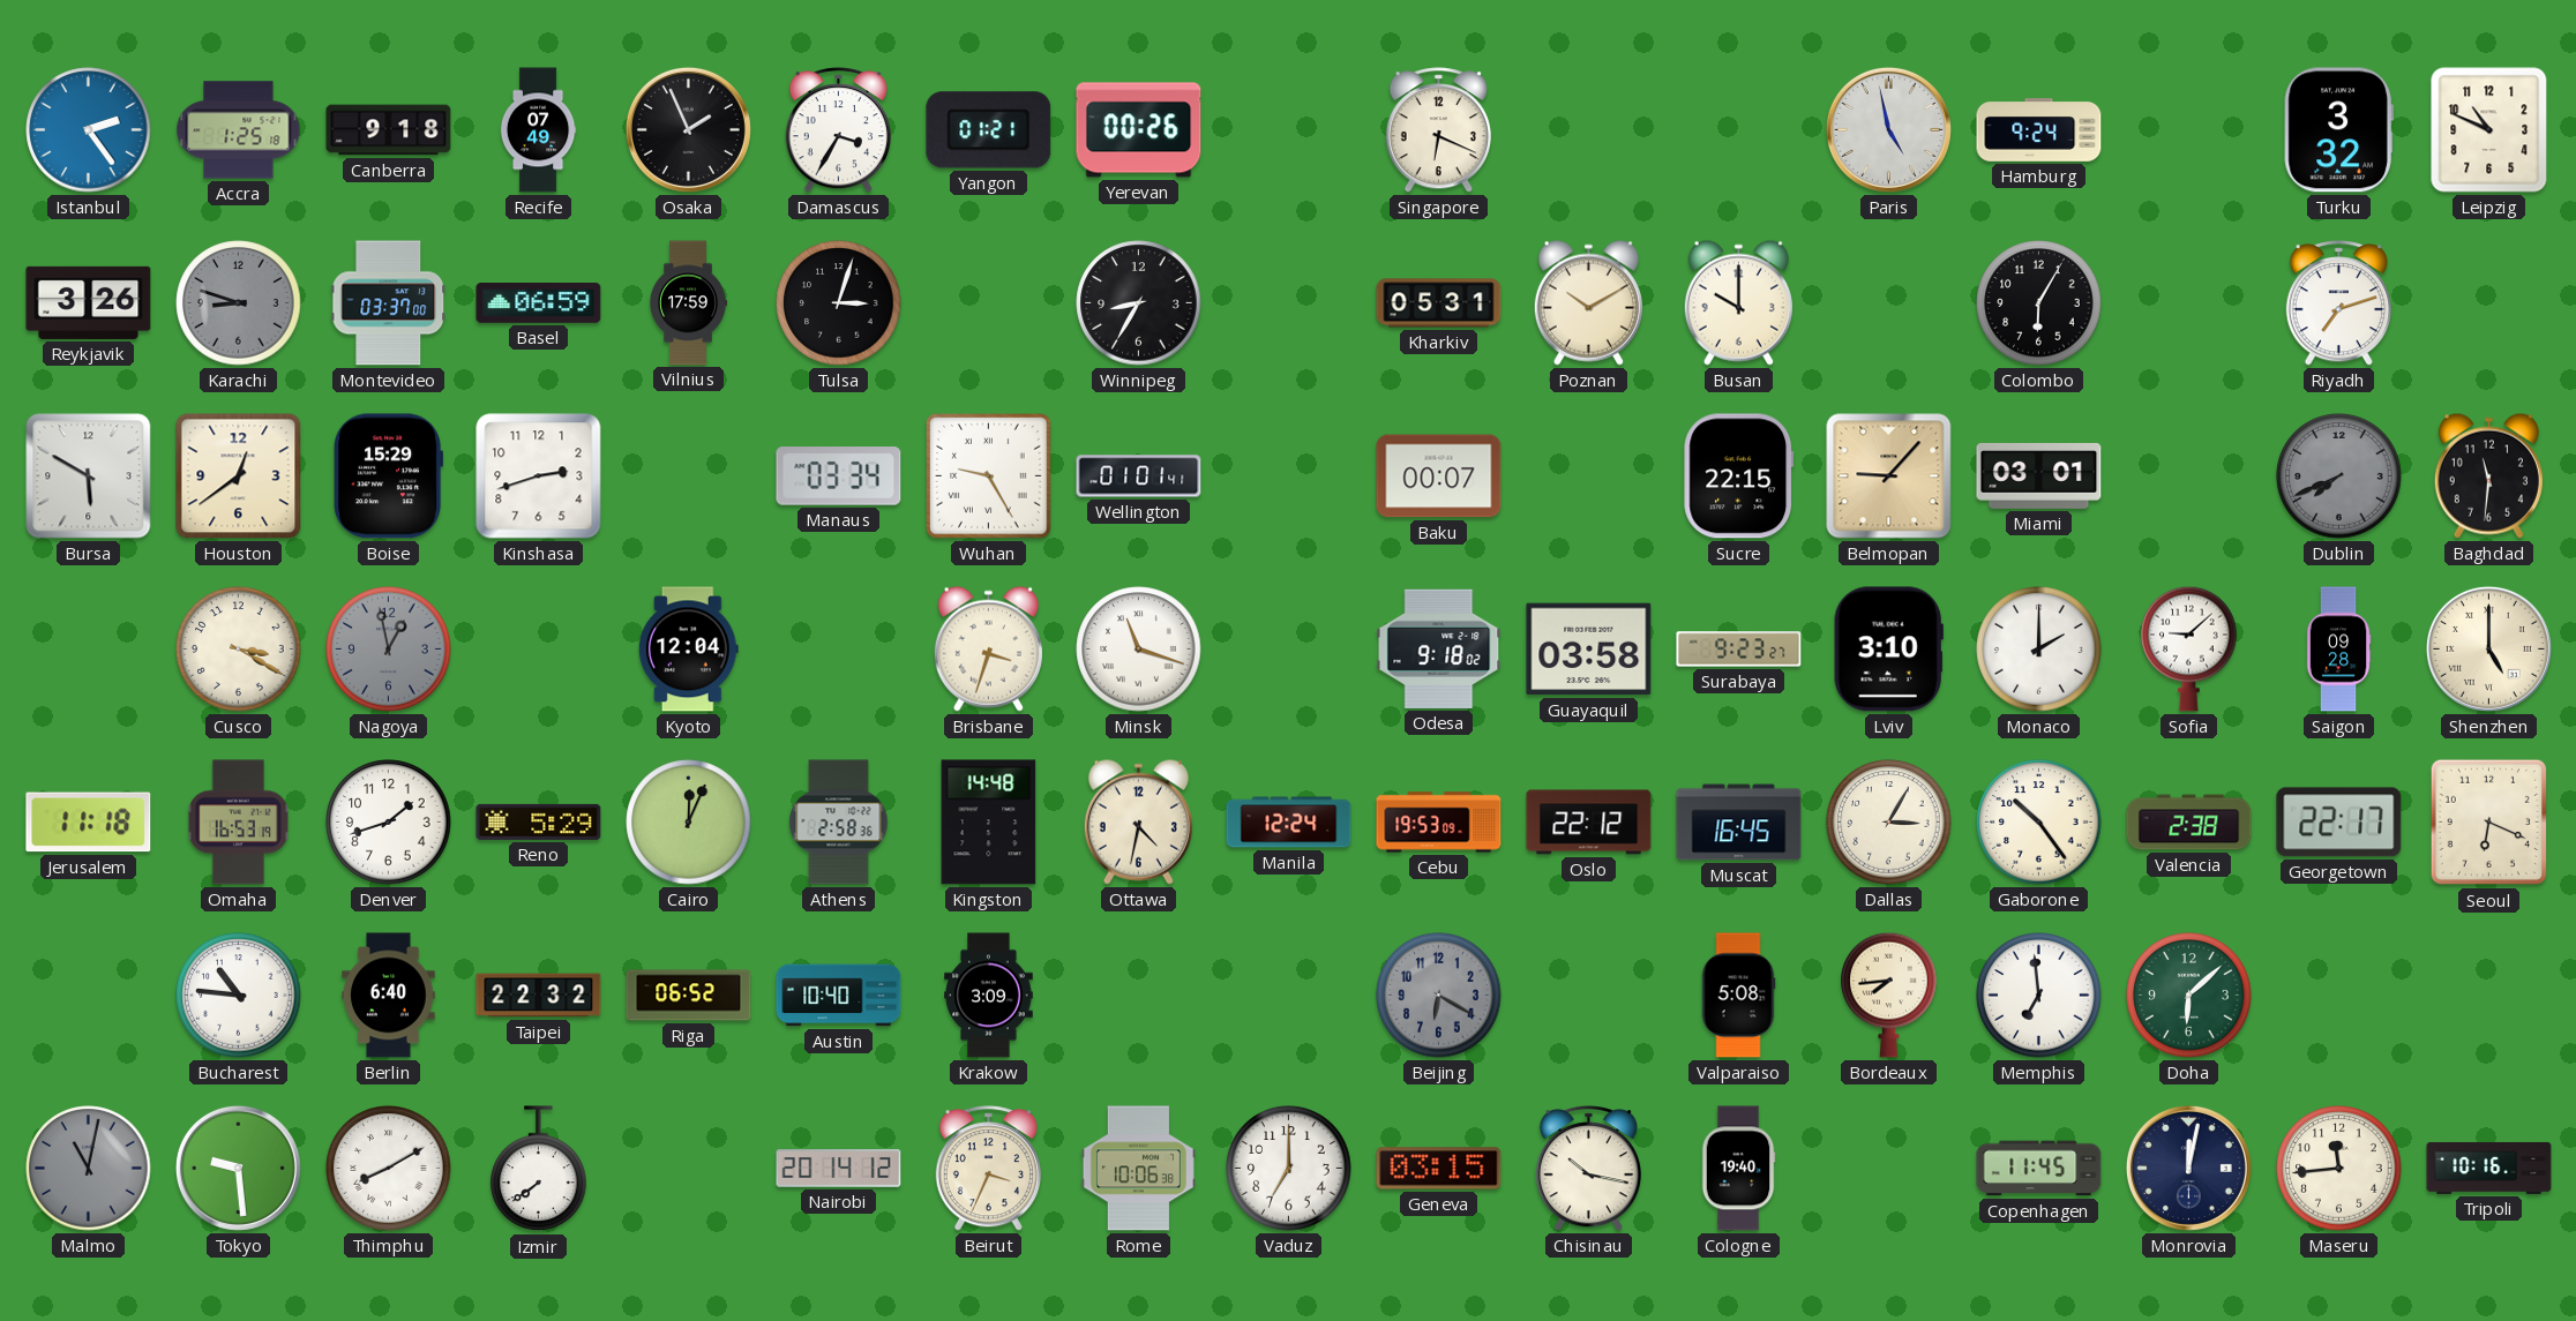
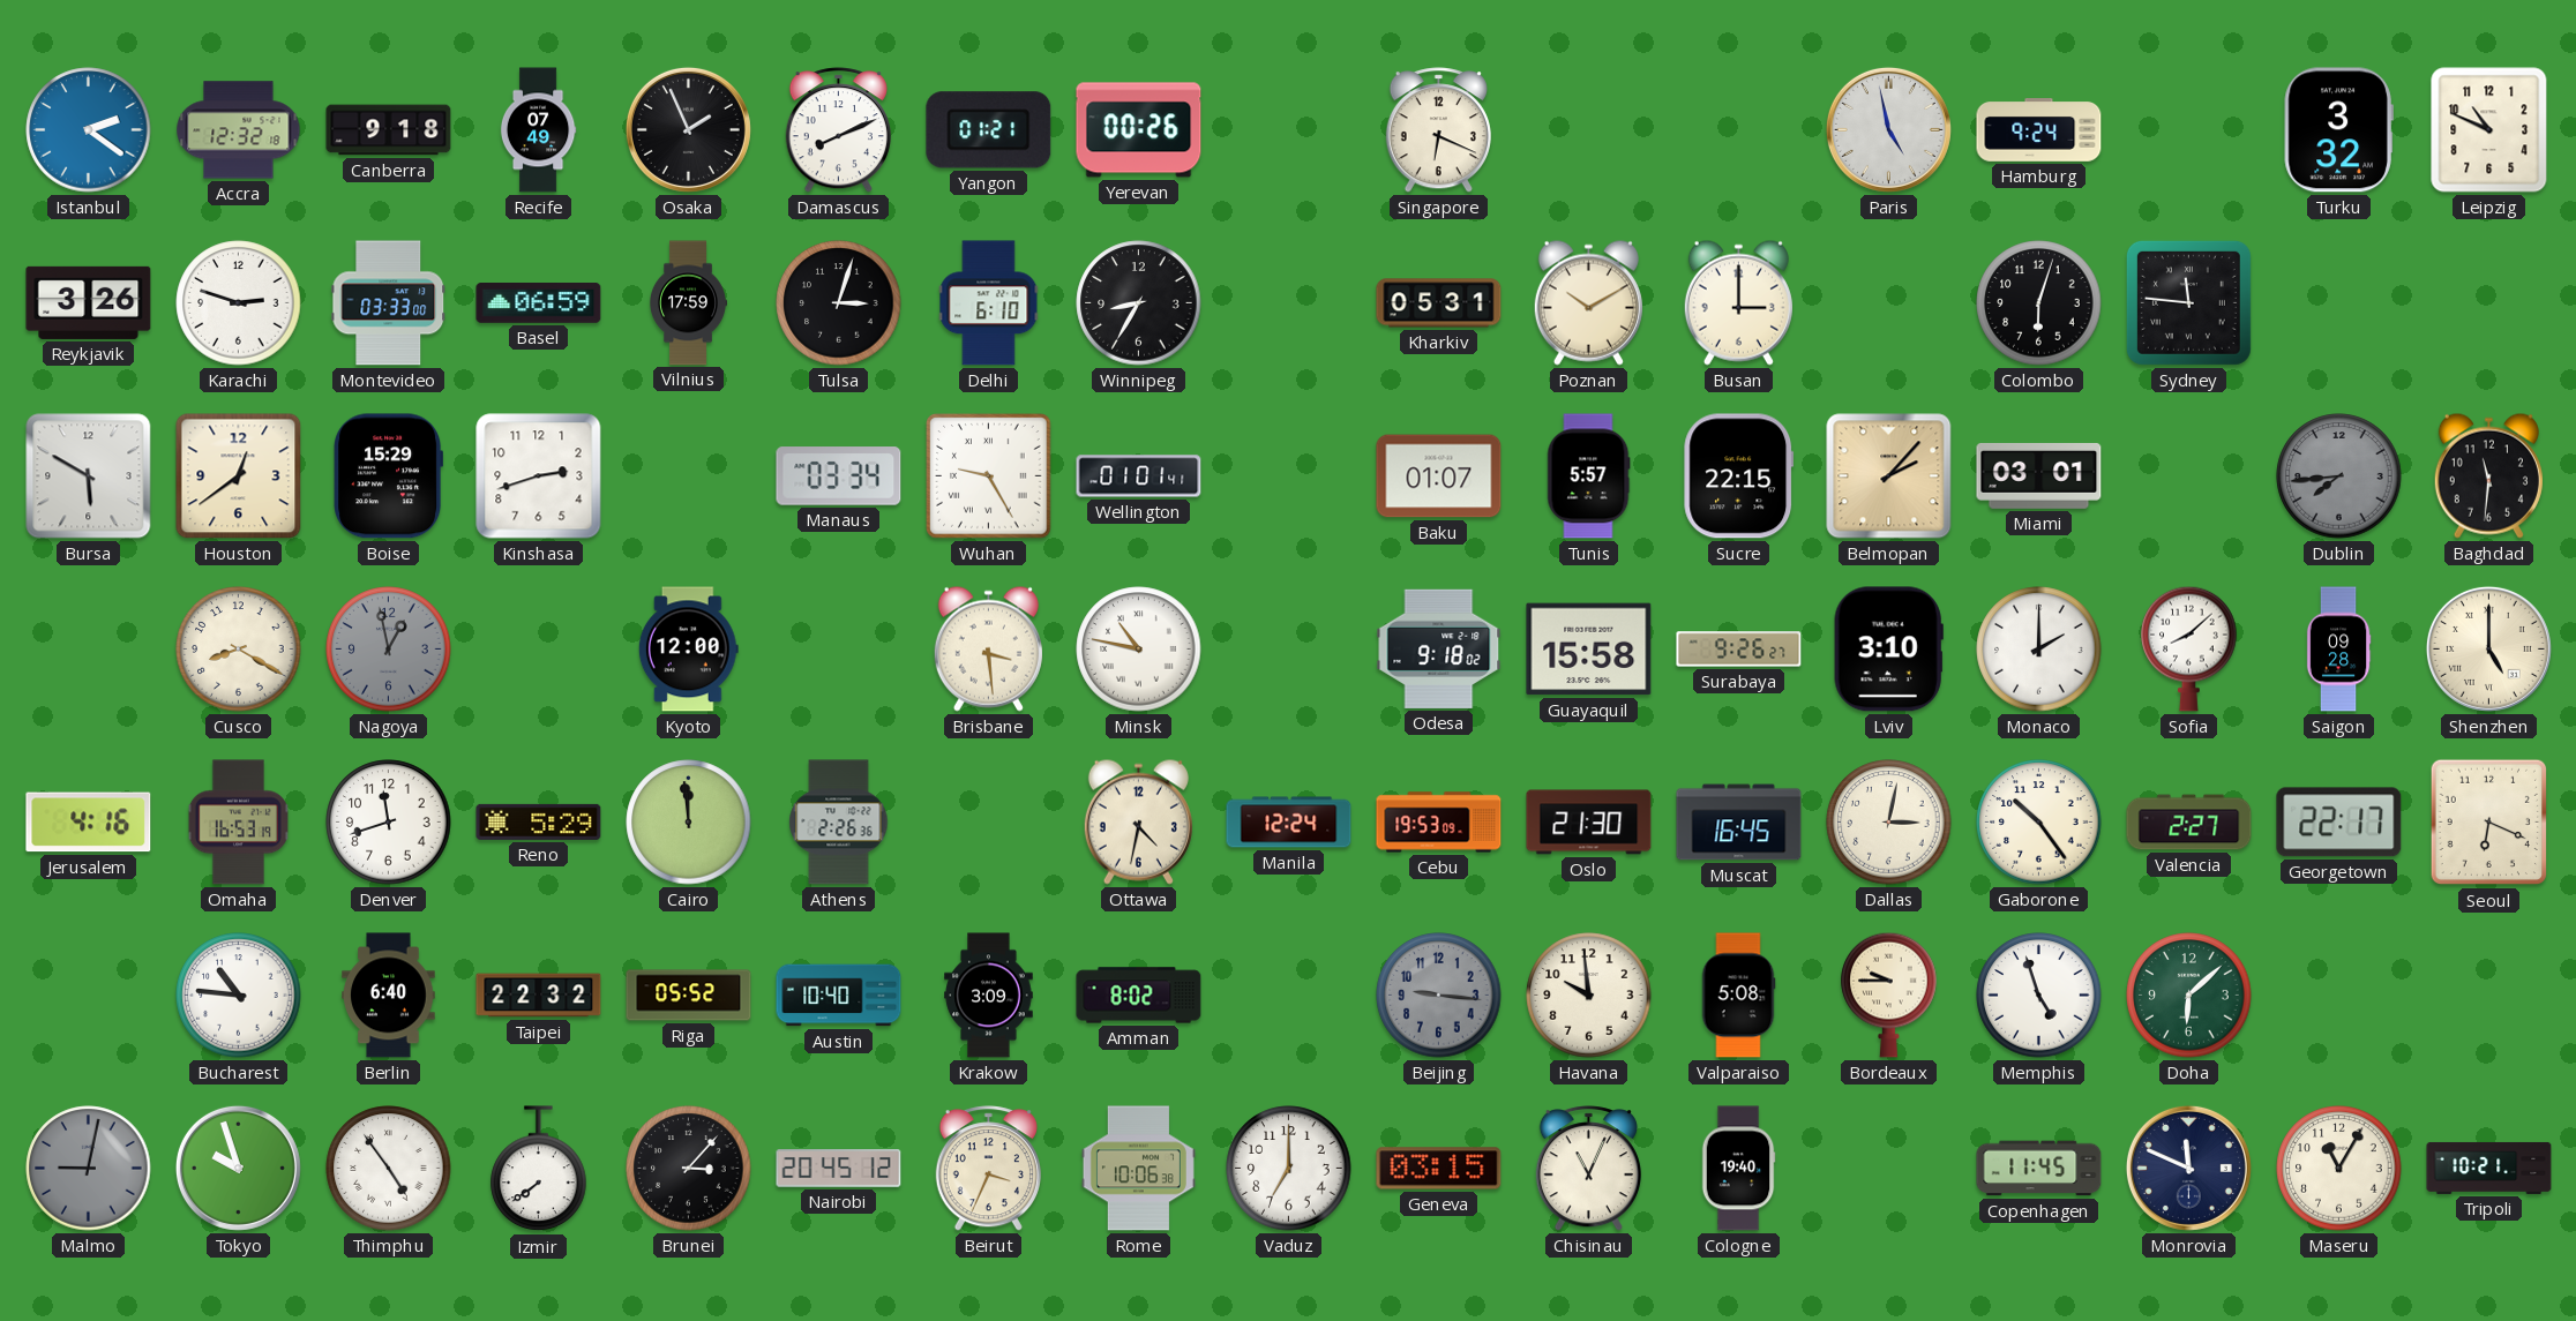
Istanbul: 2:24 -> 2:21 (89, 130)
Accra: 1:25 -> 12:32 (239, 130)
Damascus: 3:35 -> 8:11 (838, 130)
Karachi: 8:48 -> 2:48 (239, 303)
Karachi dial: grey -> white (239, 303)
Montevideo: 03:37 -> 03:33 (389, 303)
Delhi: none -> 6:10 (989, 303)
Busan: 10:00 -> 3:00 (1738, 302)
Colombo: 6:05 -> 6:03 (2039, 303)
Sydney: none -> 11:46 (2188, 302)
Riyadh: 7:12 -> none (2338, 303)
Baku: 00:07 -> 01:07 (1439, 476)
Tunis: none -> 5:57 (1588, 476)
Belmopan: 9:07 -> 2:07 (1889, 476)
Dublin: 7:41 -> 7:44 (2339, 476)
Cusco: 3:20 -> 8:20 (239, 650)
Kyoto: 12:04 -> 12:00 (688, 650)
Brisbane: 3:33 -> 3:29 (988, 648)
Minsk: 11:18 -> 10:47 (1139, 650)
Guayaquil: 03:58 -> 15:58 (1589, 650)
Surabaya: 9:23 -> 9:26 (1739, 650)
Sofia: 9:08 -> 8:08 (2189, 648)
Jerusalem: 11:18 -> 4:16 (89, 823)
Denver: 1:42 -> 11:42 (389, 823)
Cairo: 12:04 -> 11:59 (689, 823)
Athens: 2:58 -> 2:26 (839, 823)
Kingston: 14:48 -> none (989, 823)
Oslo: 22:12 -> 21:30 (1589, 823)
Dallas: 3:05 -> 3:02 (1889, 823)
Valencia: 2:38 -> 2:27 (2189, 823)
Riga: 06:52 -> 05:52 (689, 996)
Amman: none -> 8:02 (1139, 996)
Beijing: 6:20 -> 9:16 (1439, 996)
Havana: none -> 9:59 (1589, 996)
Bordeaux: 7:44 -> 9:45 (1889, 994)
Memphis: 6:59 -> 4:57 (2039, 996)
Malmo: 11:02 -> 9:02 (89, 1169)
Tokyo: 9:29 -> 9:57 (238, 1168)
Thimphu: 8:10 -> 4:54 (389, 1169)
Brunei: none -> 3:07 (689, 1169)
Nairobi: 20:14 -> 20:45 (839, 1169)
Chisinau: 10:17 -> 11:04 (1588, 1169)
Monrovia: 12:02 -> 11:49 (2188, 1168)
Maseru: 11:44 -> 11:05 (2339, 1169)
Tripoli: 10:16 -> 10:21 (2489, 1168)
